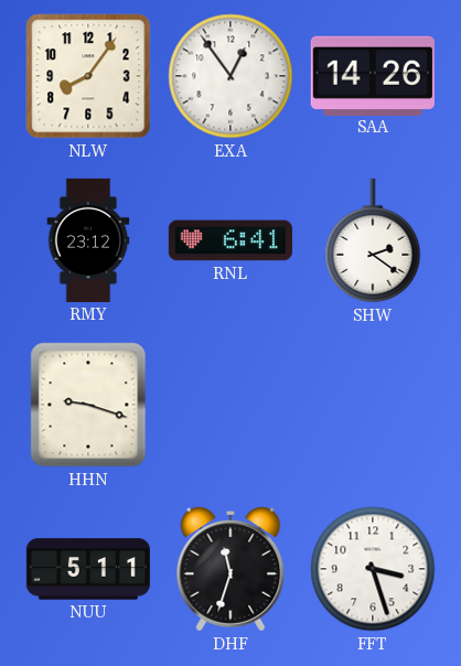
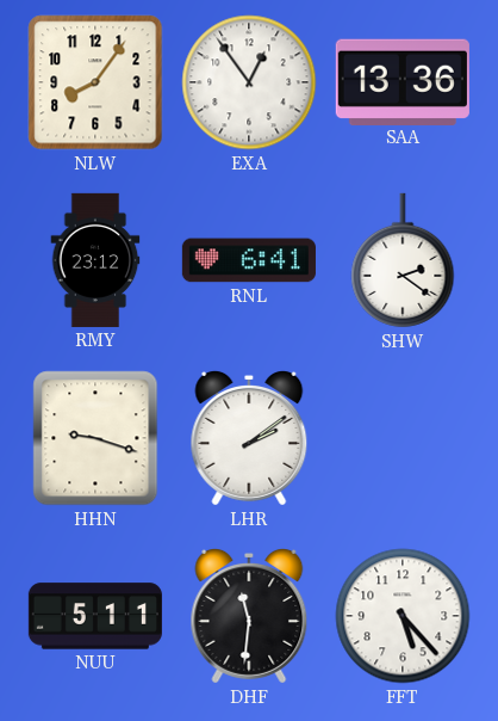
SAA: 14:26 -> 13:36 (403, 81)
LHR: none -> 2:09 (249, 438)
DHF: 11:33 -> 11:31 (249, 616)
FFT: 3:27 -> 5:23 (403, 616)
